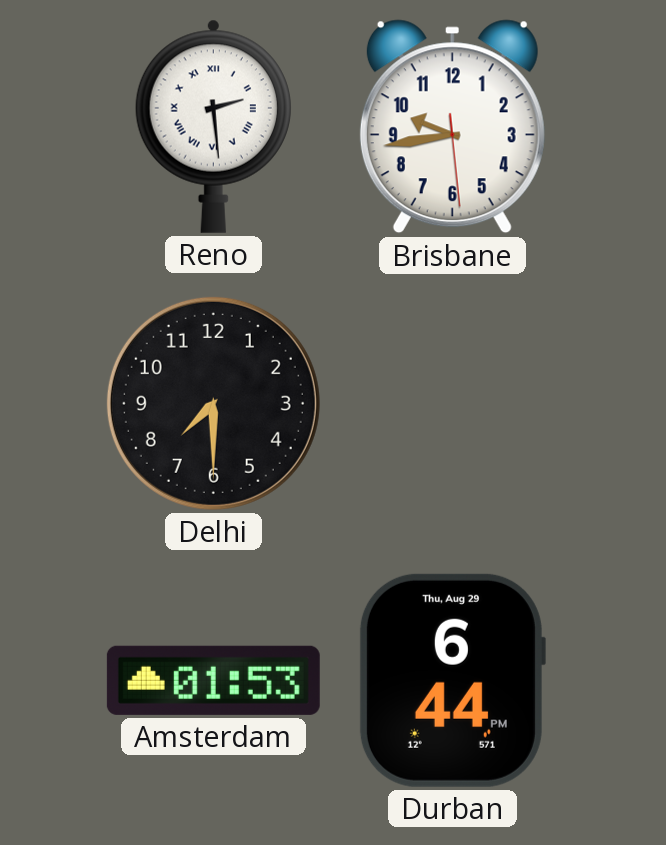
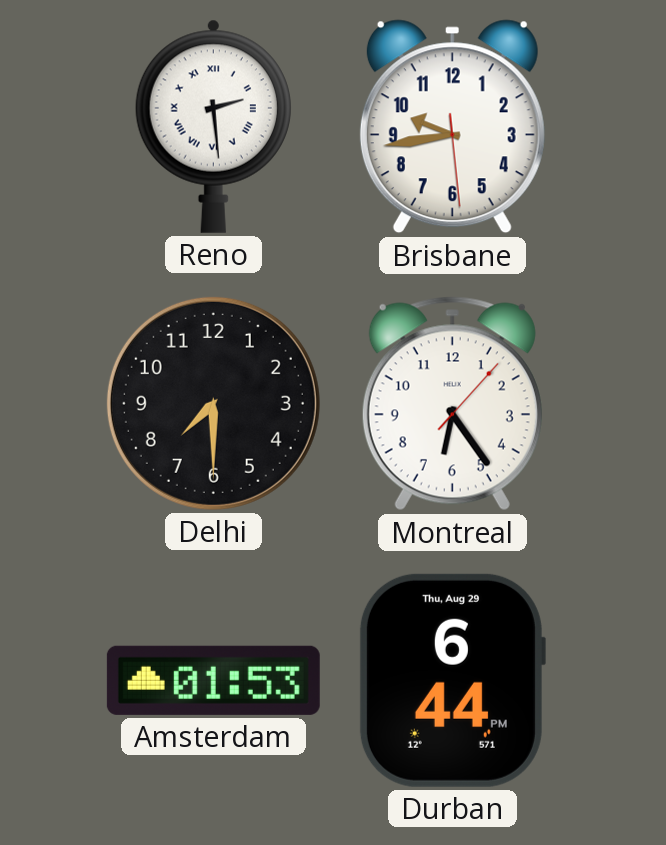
Montreal: none -> 6:24 (452, 404)
